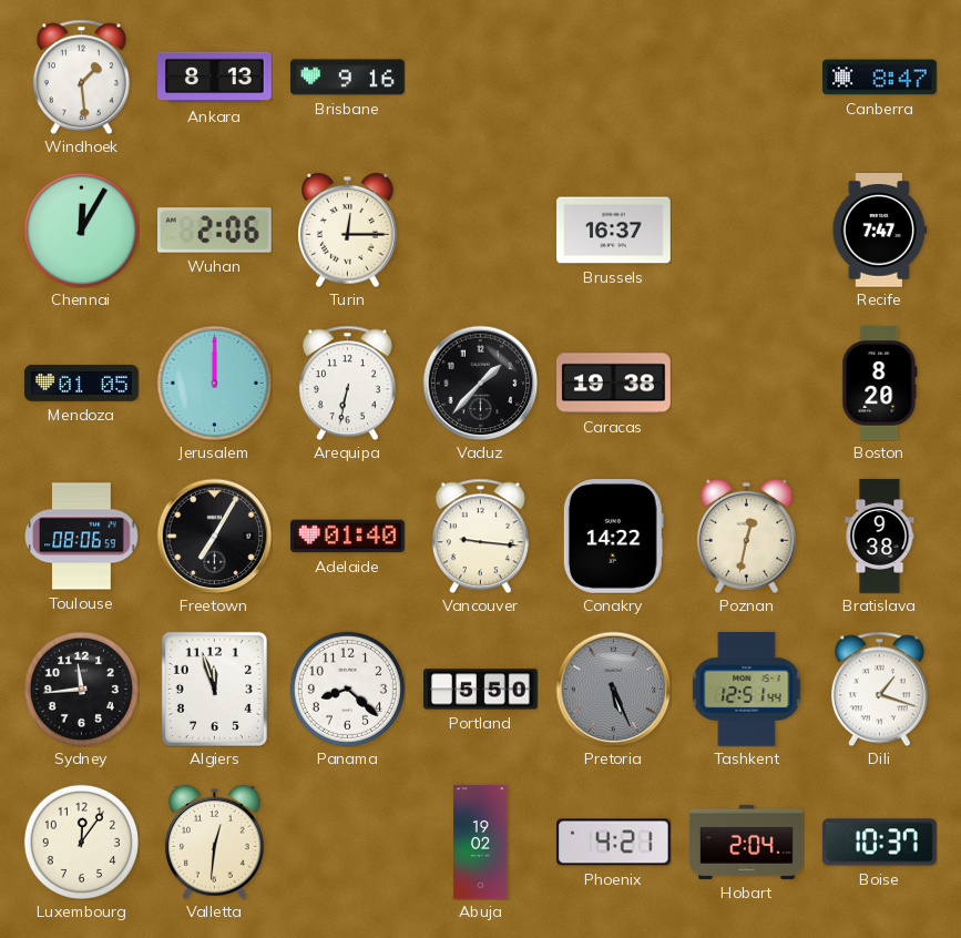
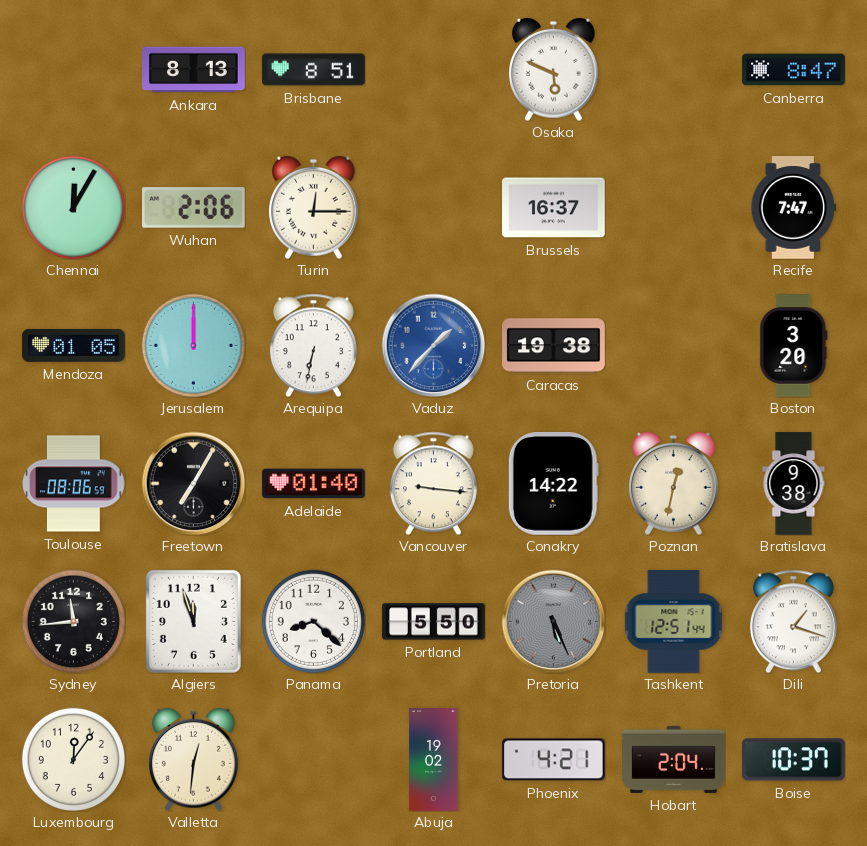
Windhoek: 1:29 -> none (81, 77)
Brisbane: 9:16 -> 8:51 (314, 70)
Osaka: none -> 5:49 (554, 69)
Vaduz dial: black -> blue (433, 345)
Boston: 8:20 -> 3:20 (794, 346)
